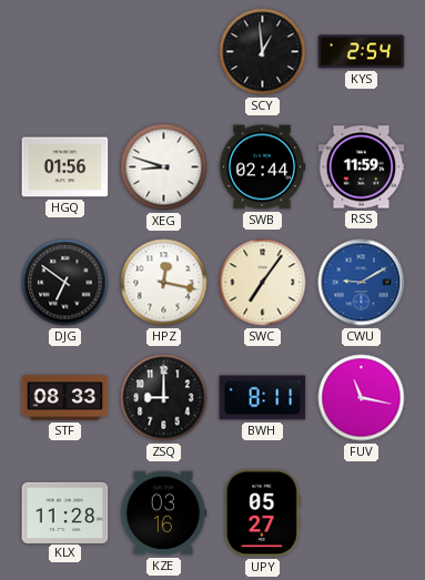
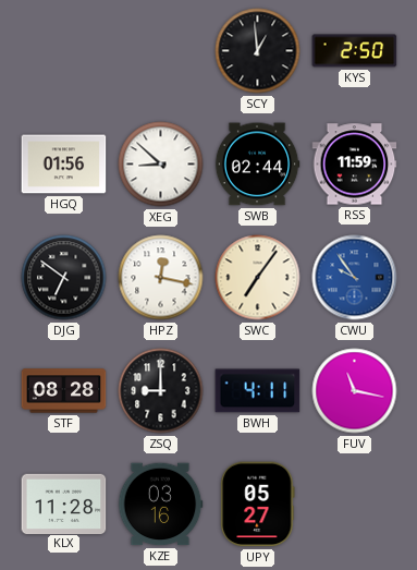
KYS: 2:54 -> 2:50 (355, 51)
XEG: 8:48 -> 8:52 (161, 165)
CWU: 9:10 -> 9:54 (355, 278)
STF: 08:33 -> 08:28 (64, 391)
BWH: 8:11 -> 4:11 (258, 391)
